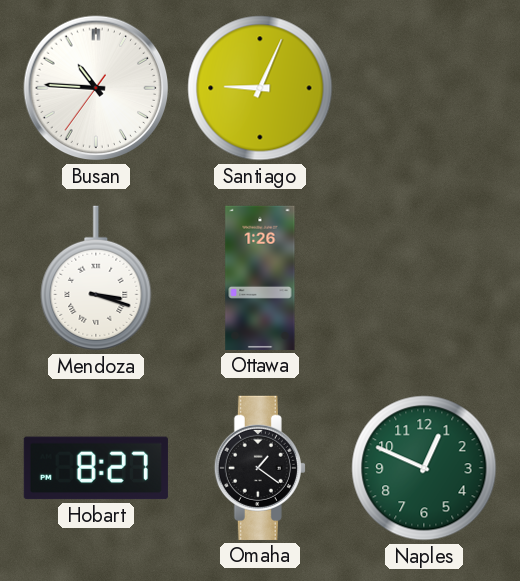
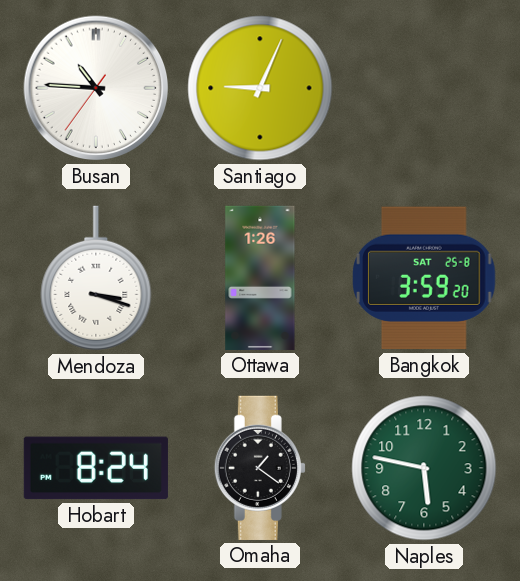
Bangkok: none -> 3:59 (424, 278)
Hobart: 8:27 -> 8:24 (96, 468)
Naples: 12:49 -> 5:47 (424, 468)
